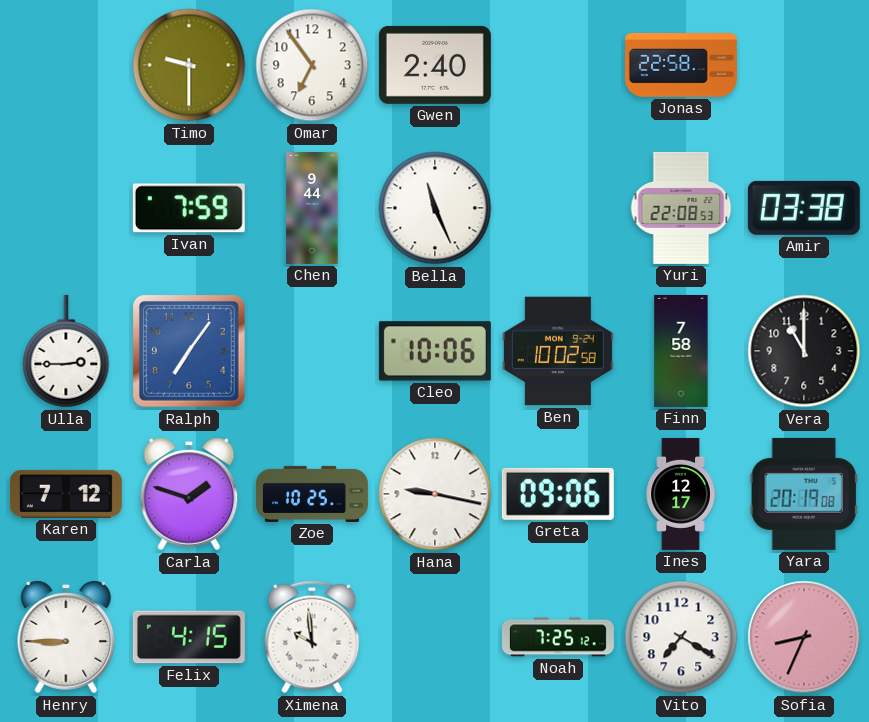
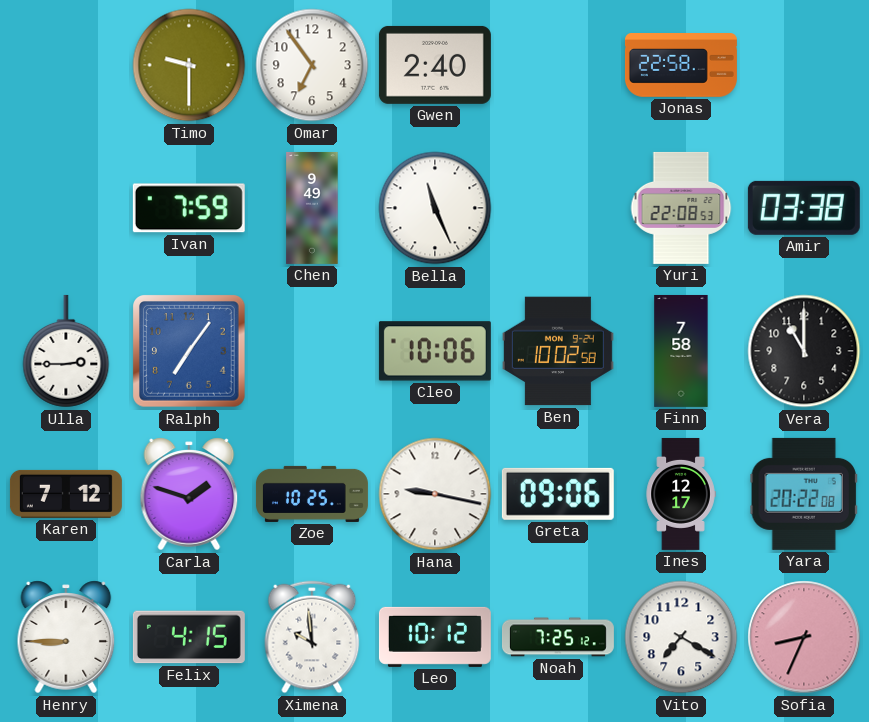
Chen: 9:44 -> 9:49 (312, 208)
Yara: 20:19 -> 20:22 (804, 494)
Leo: none -> 10:12 (435, 637)
